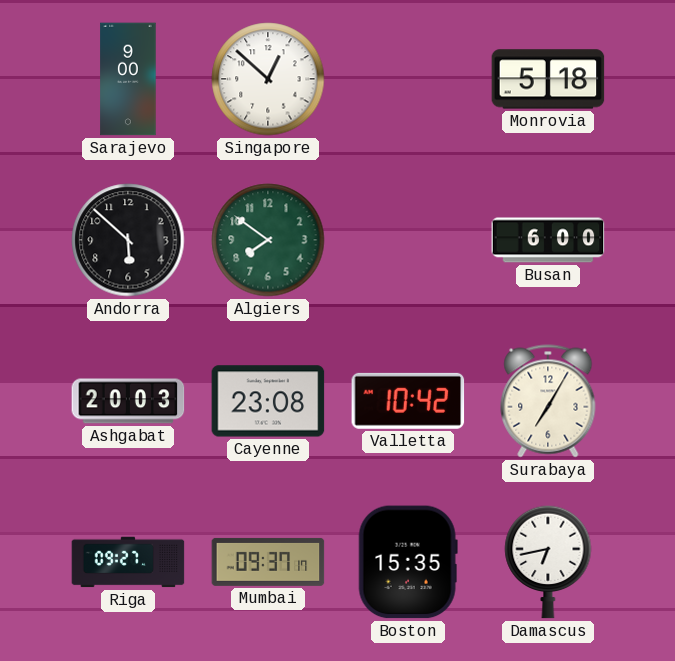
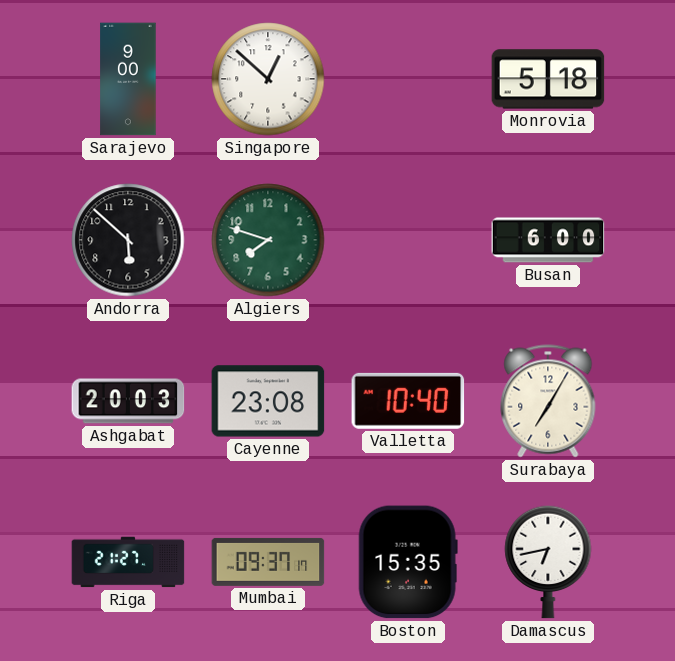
Algiers: 7:51 -> 7:48 (268, 240)
Valletta: 10:42 -> 10:40 (408, 401)
Riga: 09:27 -> 21:27 (128, 562)
